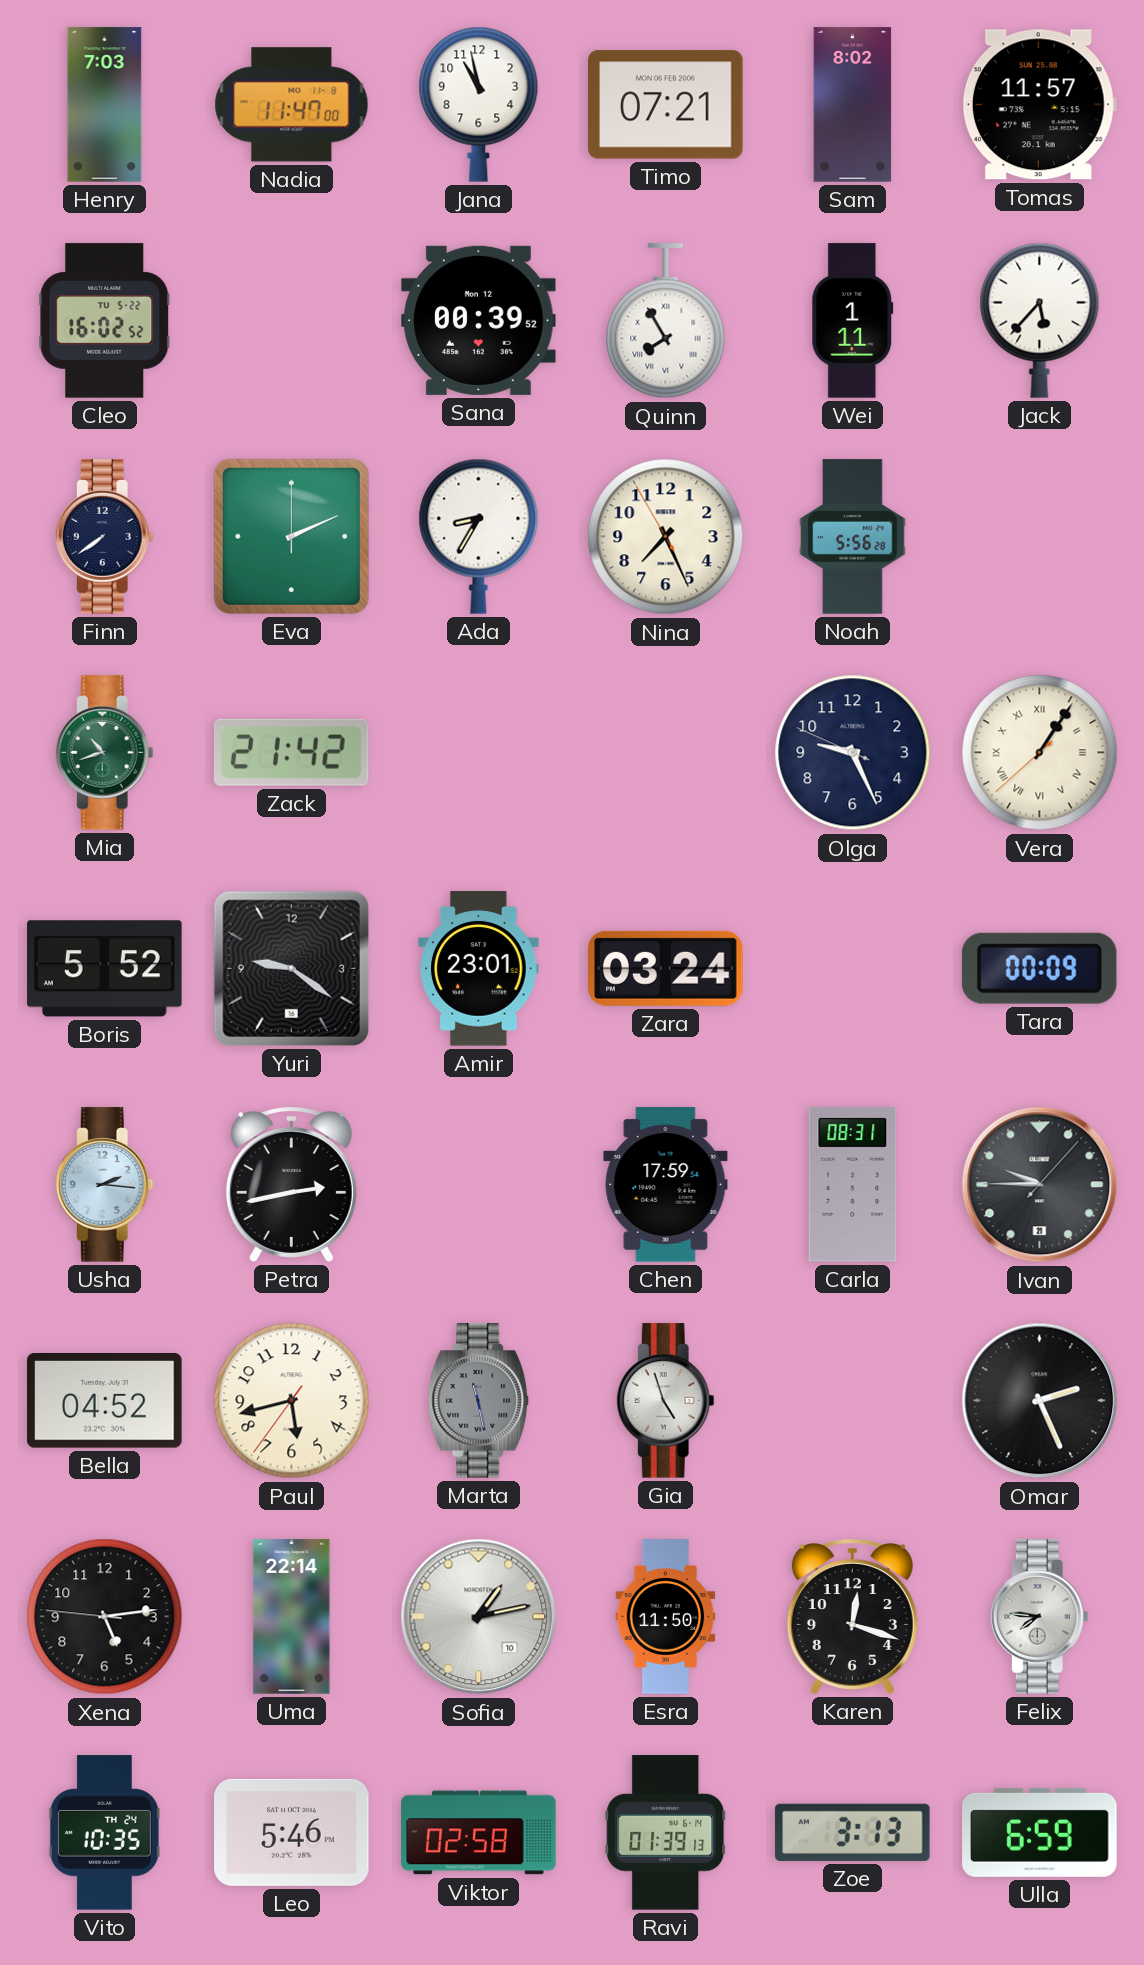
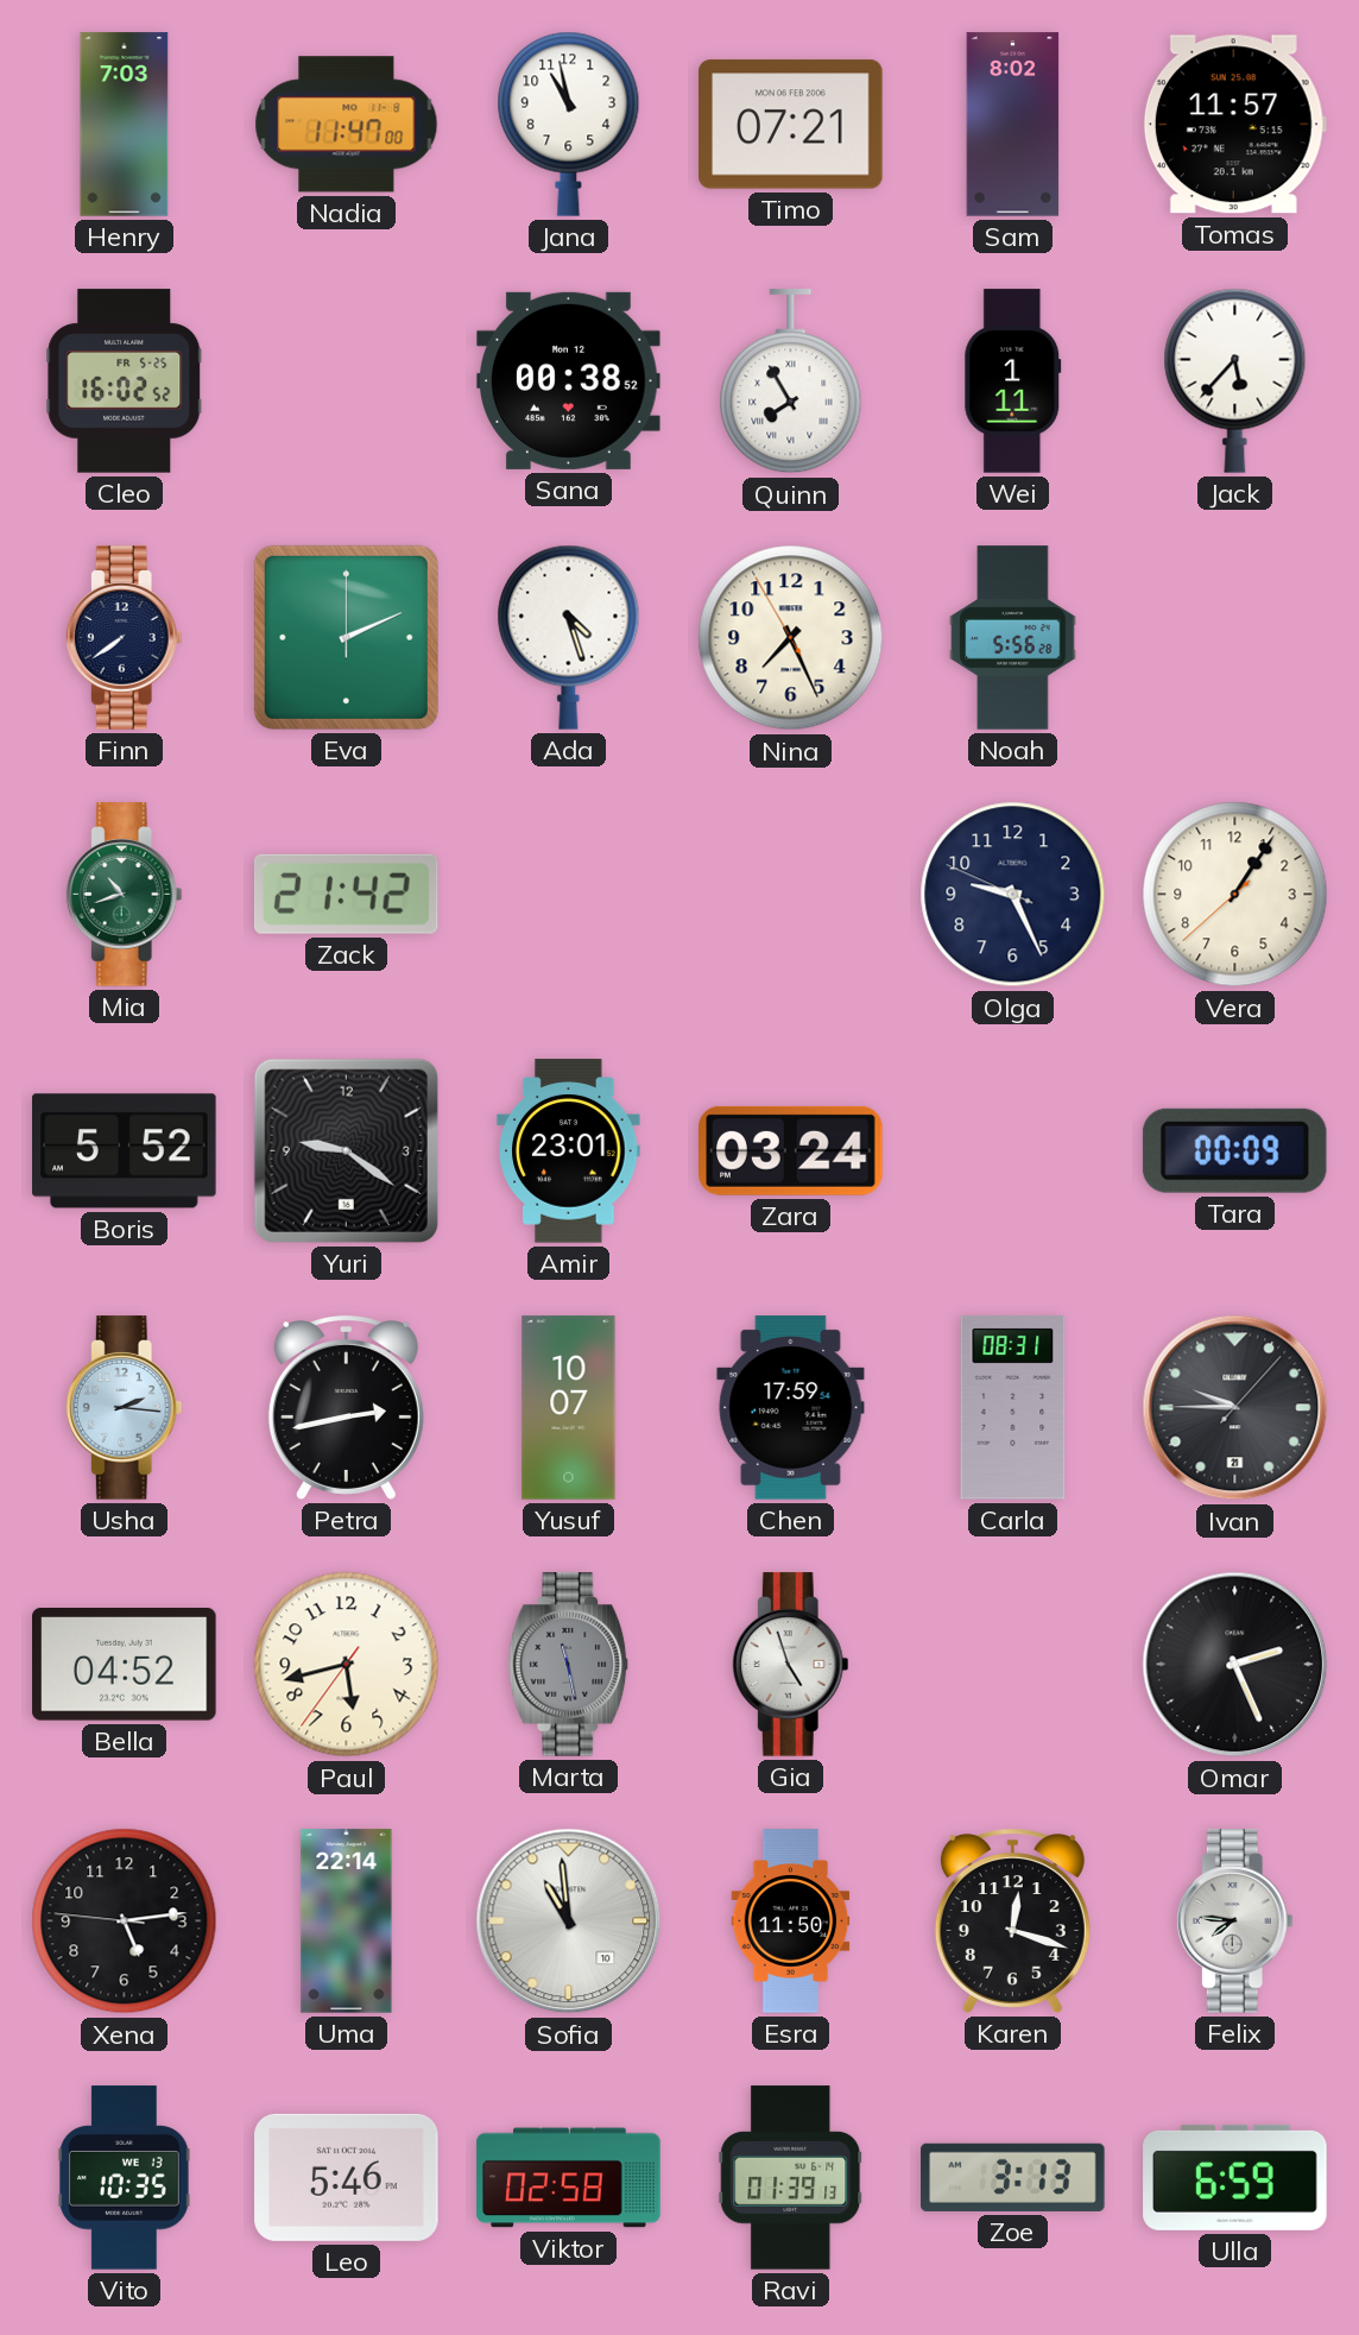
Cleo date: TU 5-22 -> FR 5-25 (125, 381)
Sana: 00:39 -> 00:38 (569, 380)
Ada: 8:35 -> 4:27 (569, 637)
Vera numerals: Roman -> Arabic (1235, 895)
Yusuf: none -> 10:07 (569, 1408)
Sofia: 1:13 -> 10:59 (569, 1921)
Vito date: TH 24 -> WE 13 (124, 2178)
